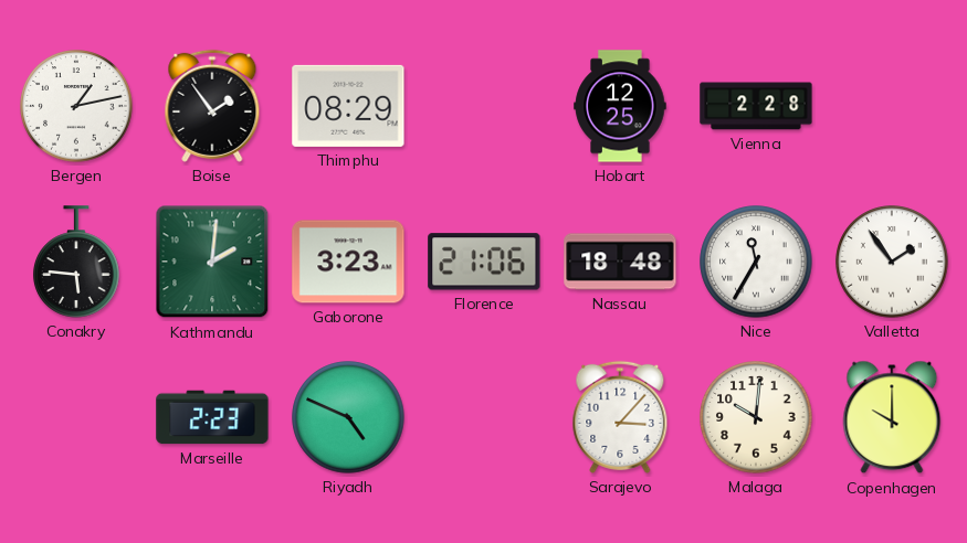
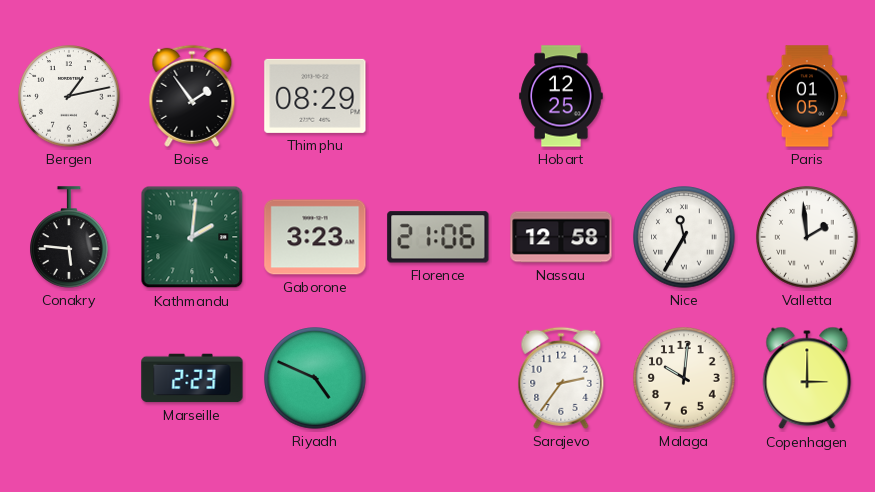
Vienna: 2:28 -> none (756, 106)
Paris: none -> 01:05 (807, 96)
Nassau: 18:48 -> 12:58 (561, 237)
Valletta: 1:54 -> 1:59 (807, 237)
Sarajevo: 3:07 -> 2:36 (561, 378)
Copenhagen: 10:00 -> 3:00 (807, 378)
